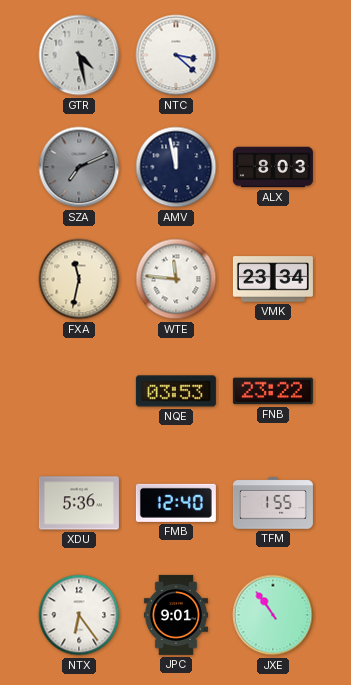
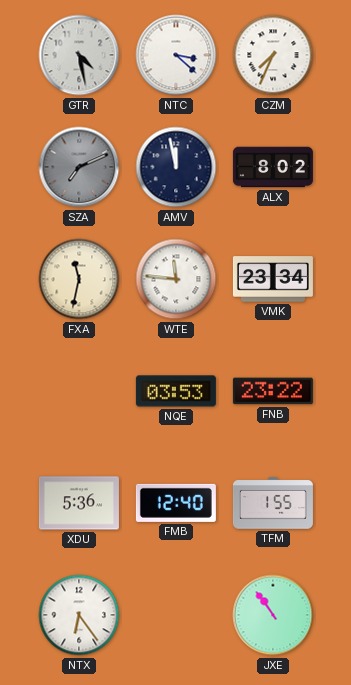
CZM: none -> 7:34 (273, 55)
ALX: 8:03 -> 8:02 (273, 167)
JPC: 9:01 -> none (176, 615)
